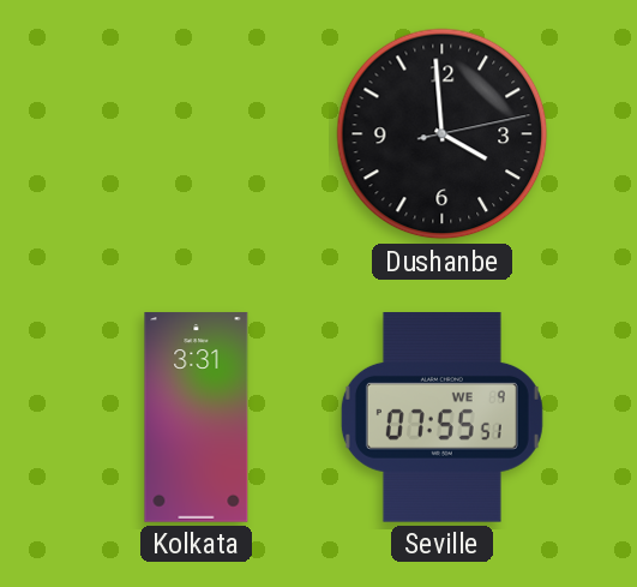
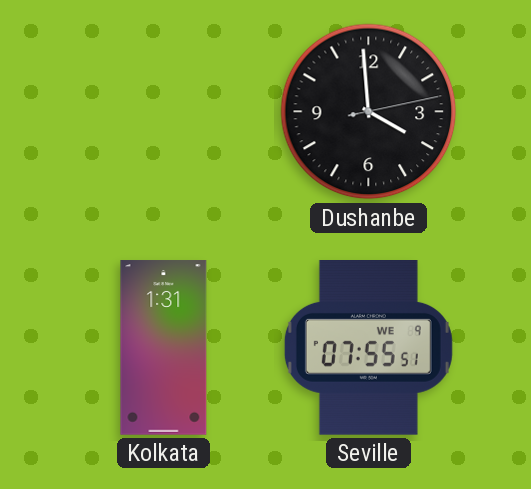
Kolkata: 3:31 -> 1:31 (164, 348)
